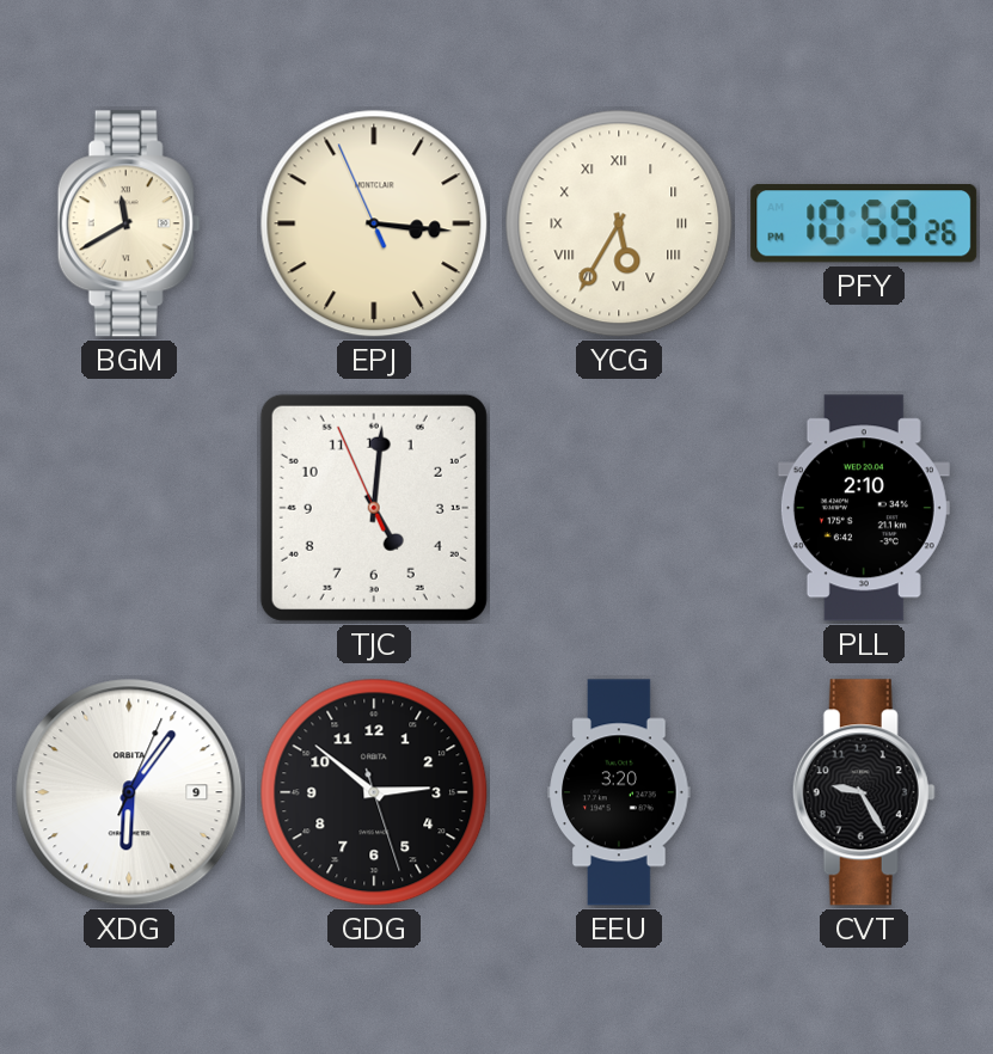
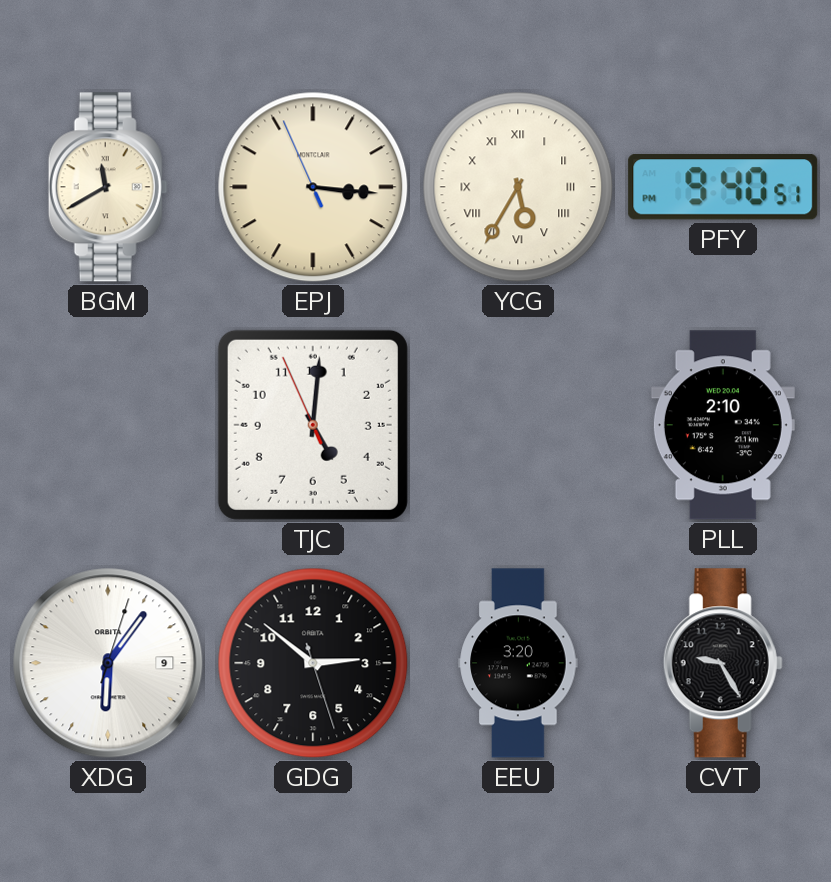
PFY: 10:59 -> 9:40 (723, 187)
XDG: 6:06:04 -> 6:06:03 (108, 663)
